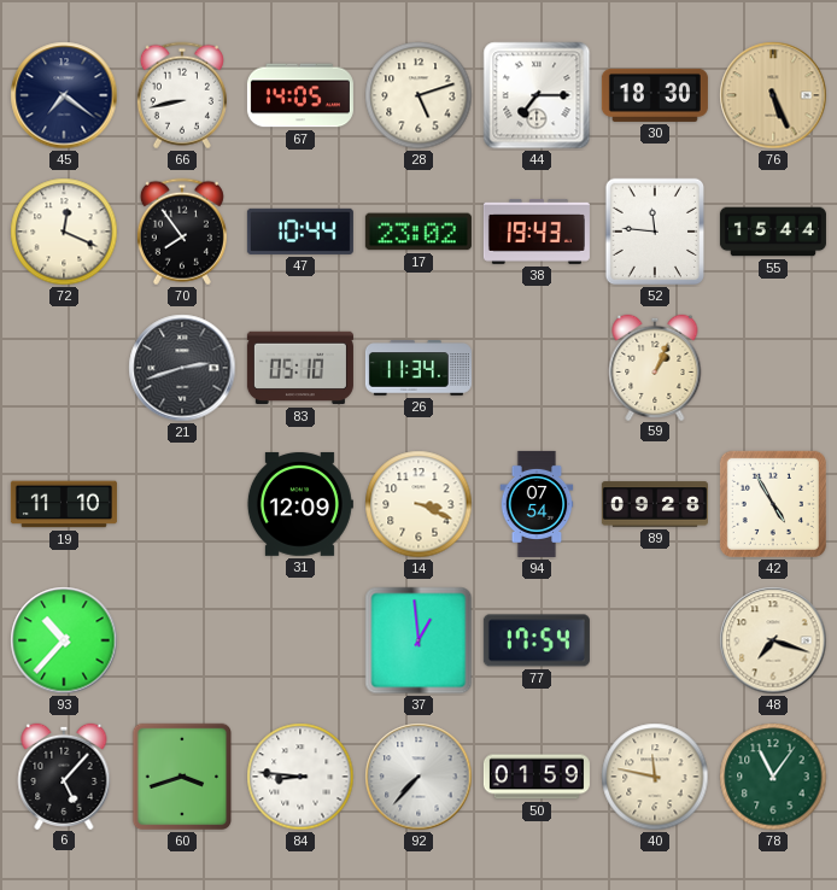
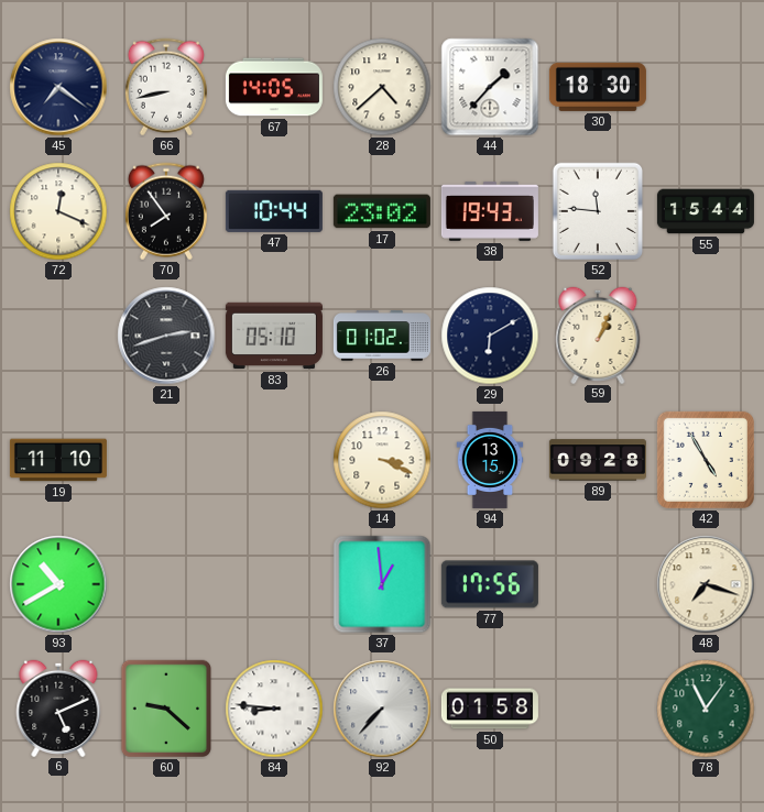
28: 5:12 -> 4:38 (382, 87)
44: 7:15 -> 1:37 (490, 87)
76: 5:26 -> none (773, 95)
26: 11:34 -> 01:02 (382, 336)
29: none -> 6:10 (490, 336)
31: 12:09 -> none (299, 504)
94: 07:54 -> 13:15 (490, 460)
93: 10:37 -> 10:40 (58, 584)
77: 17:54 -> 17:56 (490, 584)
6: 5:07 -> 5:11 (58, 707)
60: 3:42 -> 9:22 (166, 709)
50: 01:59 -> 01:58 (490, 709)
40: 11:47 -> none (655, 777)
